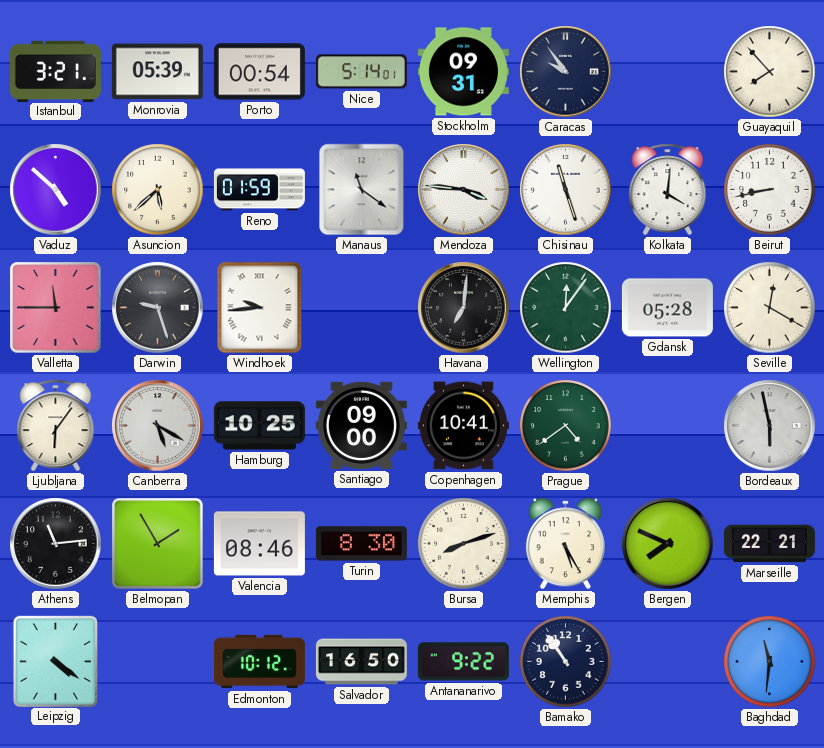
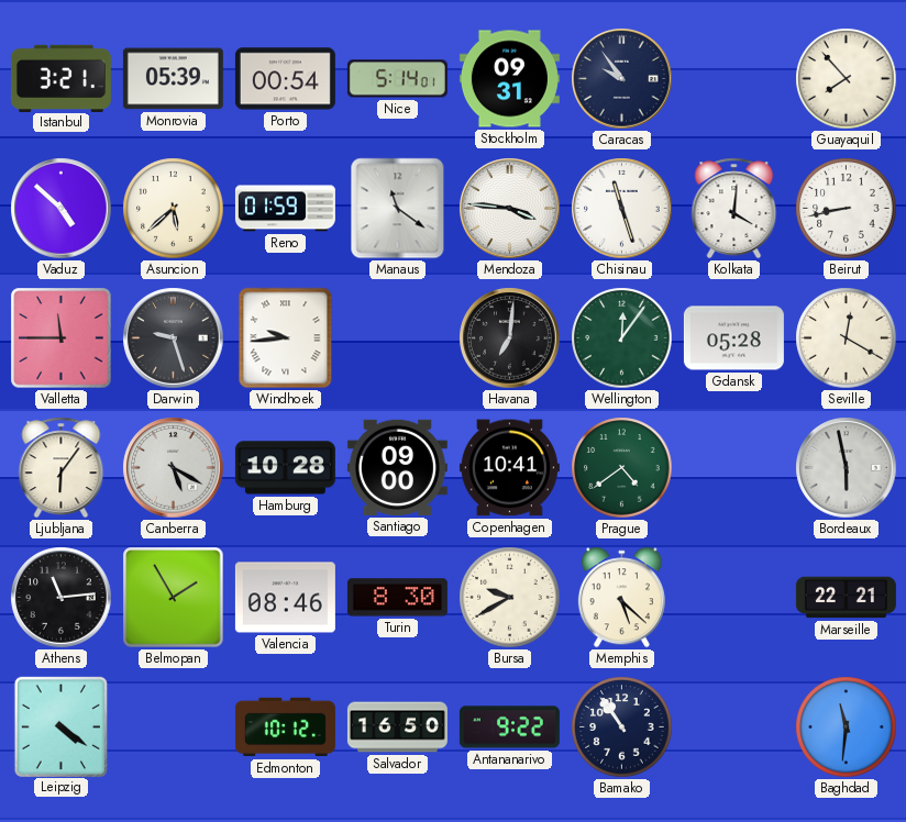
Hamburg: 10:25 -> 10:28 (285, 468)
Bursa: 8:12 -> 9:40 (510, 598)
Memphis: 5:25 -> 5:22 (621, 598)
Bergen: 7:49 -> none (668, 544)
